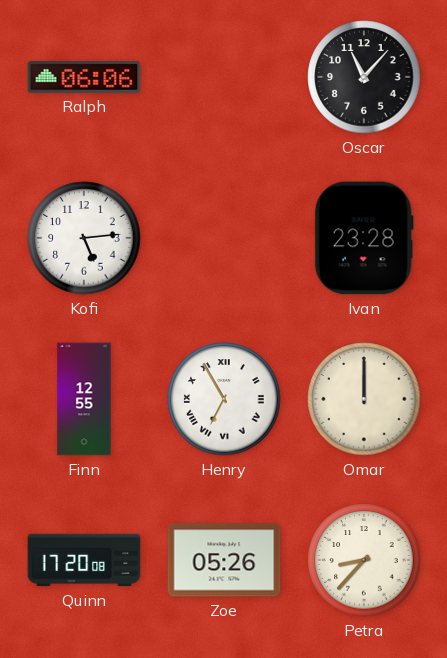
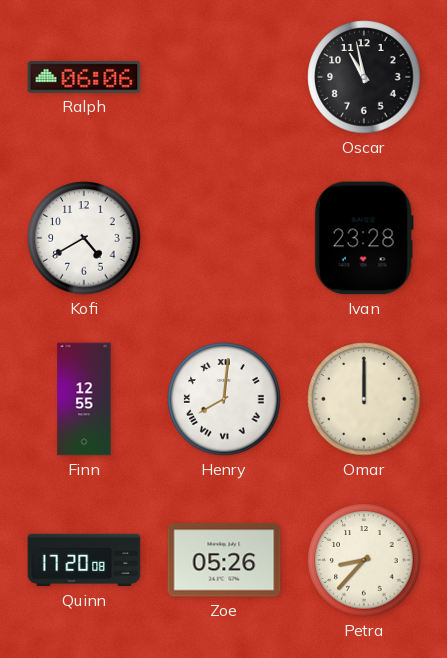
Oscar: 11:07 -> 10:58 (364, 77)
Kofi: 5:14 -> 4:40 (84, 238)
Henry: 6:55 -> 8:01 (224, 399)
